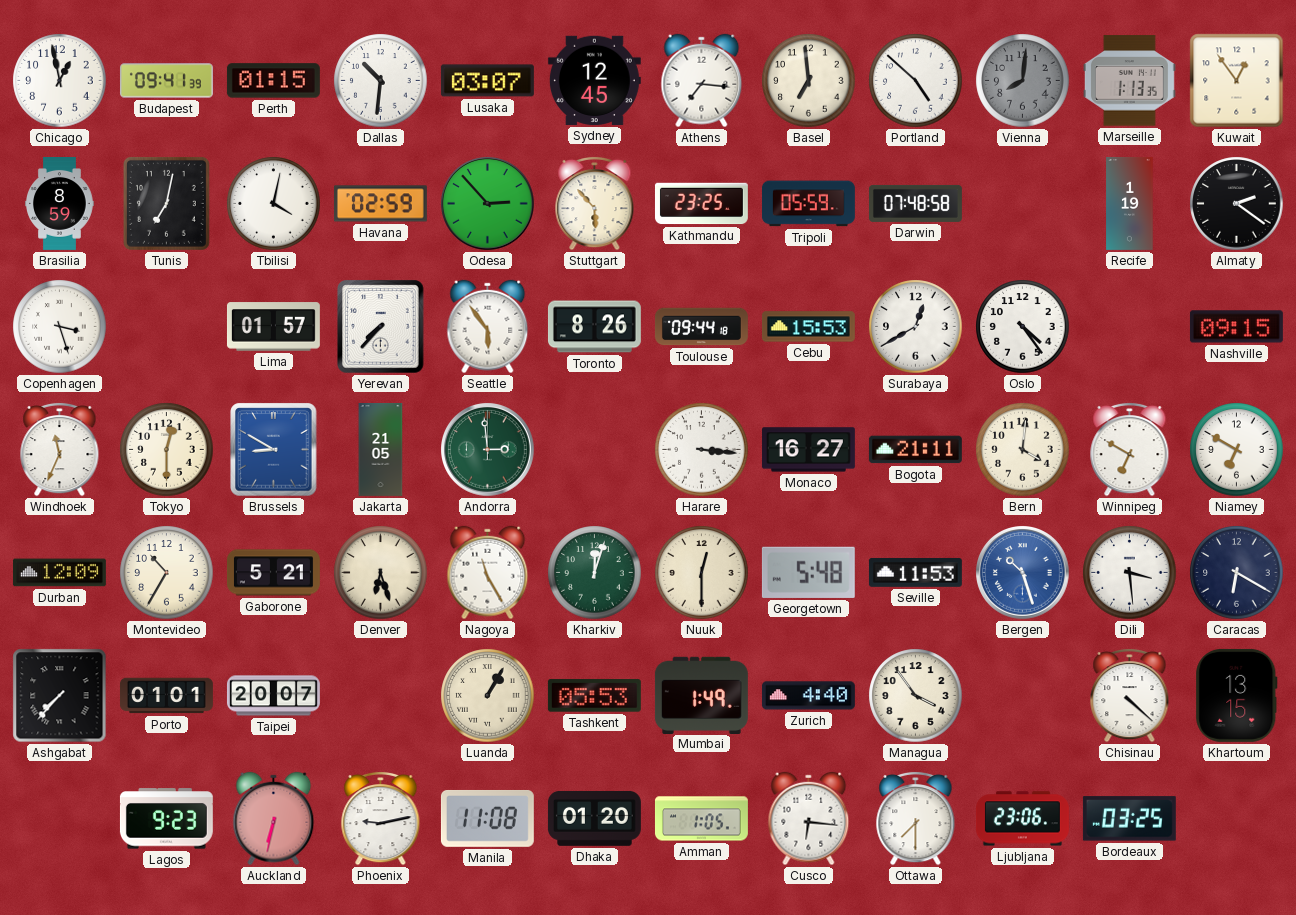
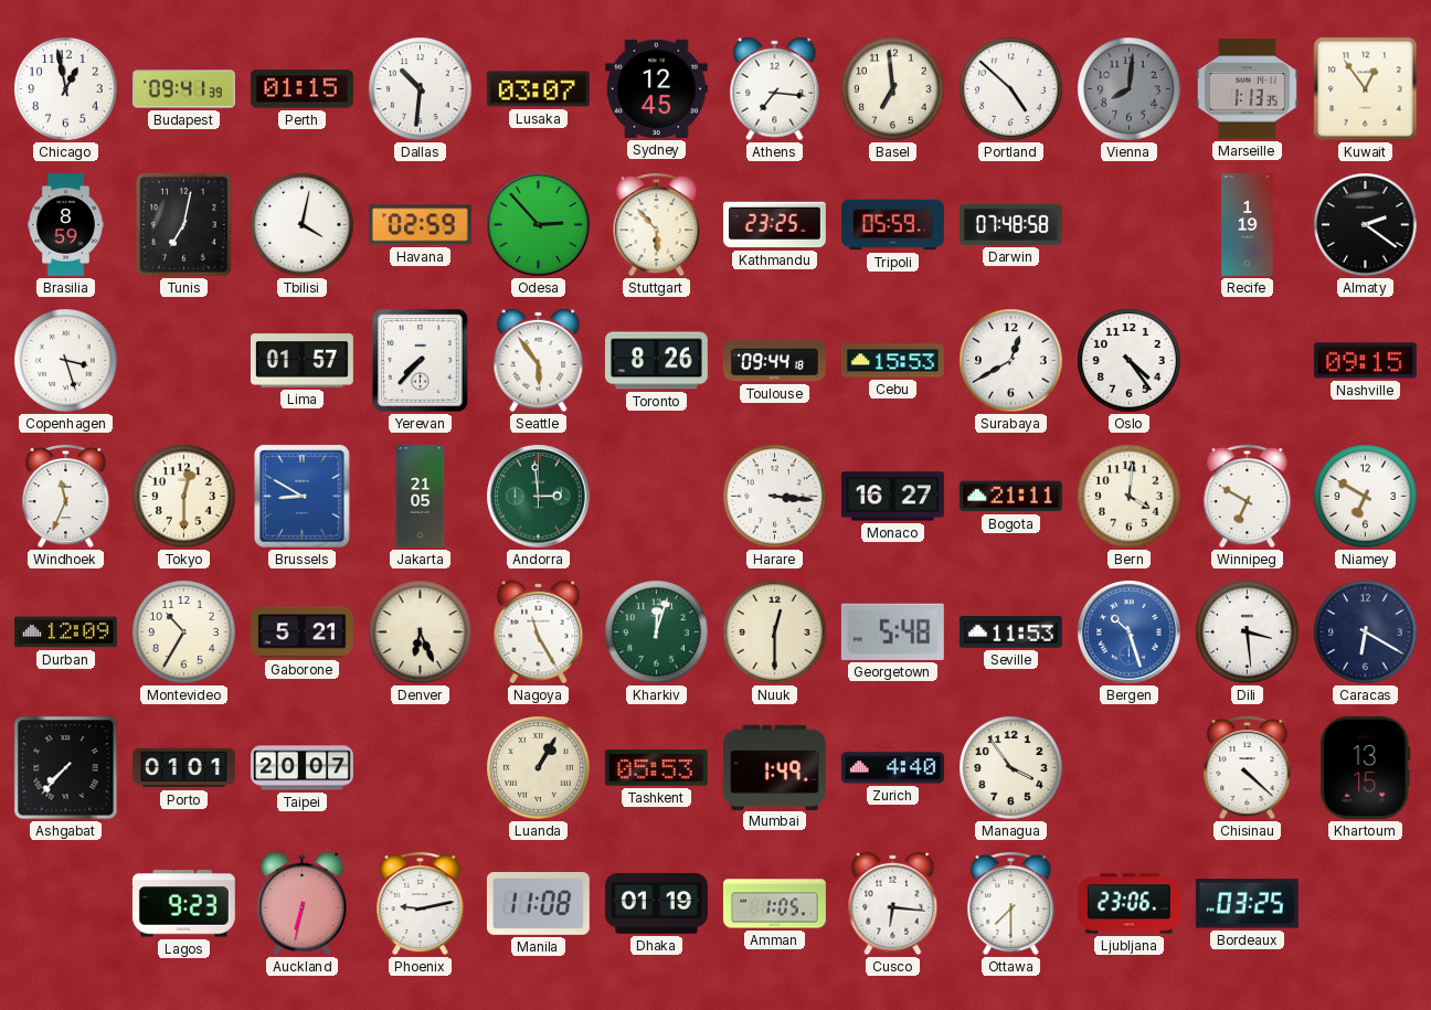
Denver: 6:27 -> 6:26 (421, 632)
Dhaka: 01:20 -> 01:19 (656, 903)
